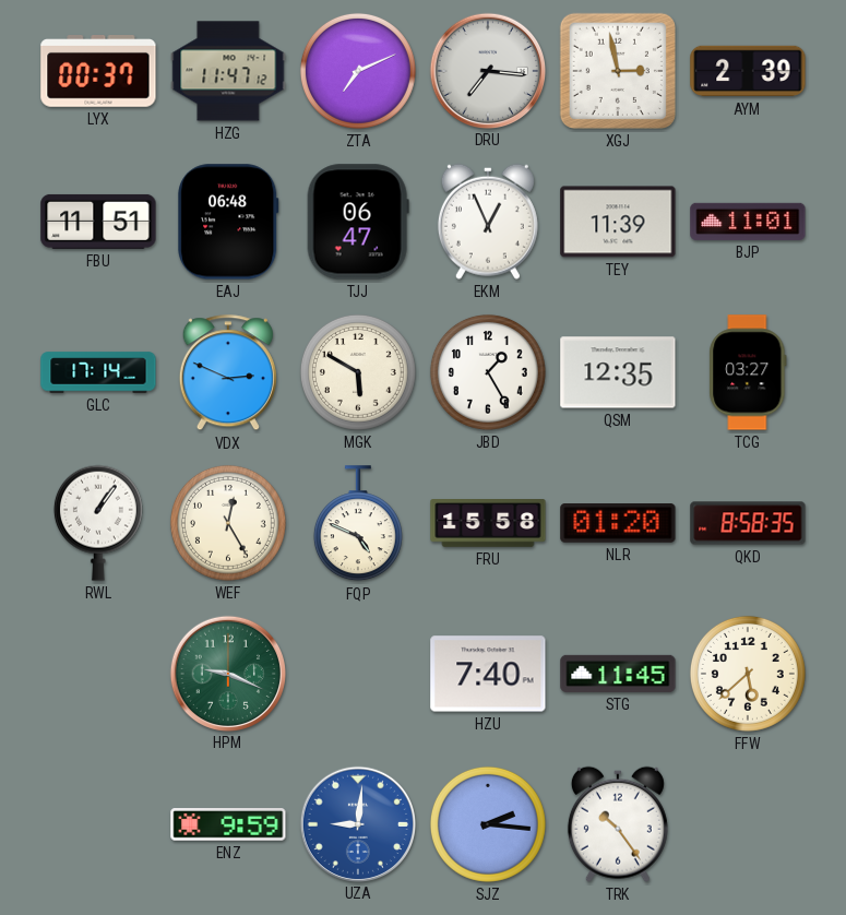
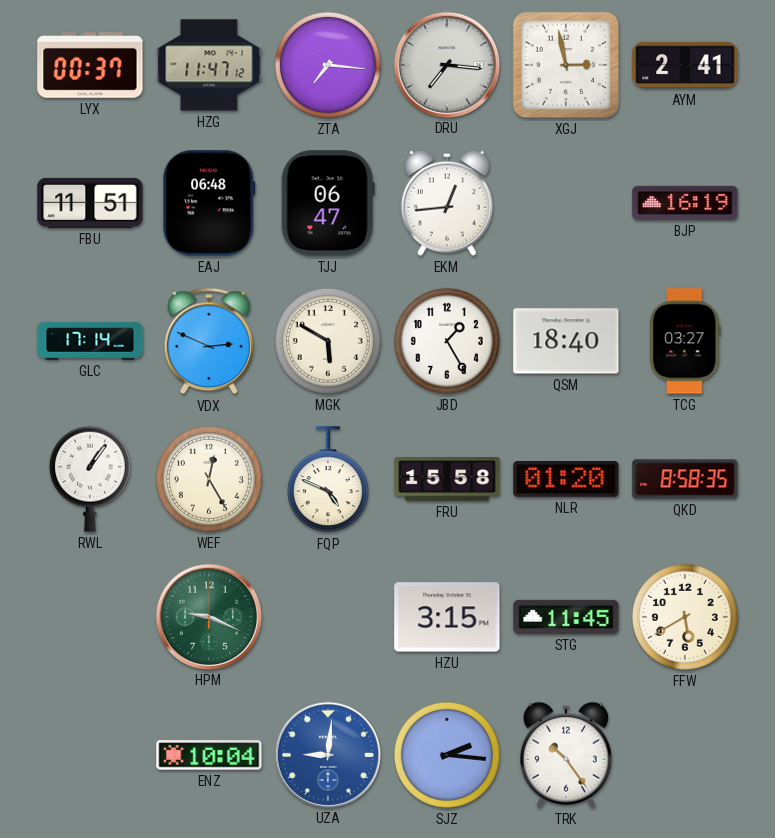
ZTA: 7:11 -> 7:16 (328, 65)
AYM: 2:39 -> 2:41 (685, 65)
EKM: 12:56 -> 12:44 (447, 203)
TEY: 11:39 -> none (618, 222)
BJP: 11:01 -> 16:19 (685, 203)
QSM: 12:35 -> 18:40 (566, 341)
HZU: 7:40 -> 3:15 (447, 617)
FFW: 5:38 -> 5:40 (685, 617)
ENZ: 9:59 -> 10:04 (209, 755)
